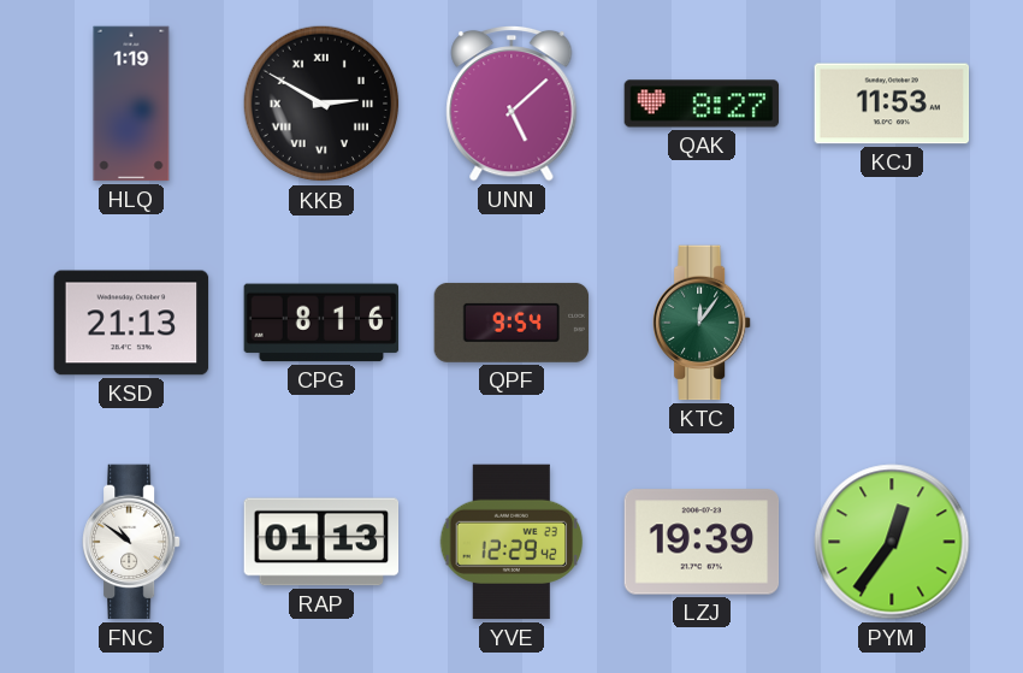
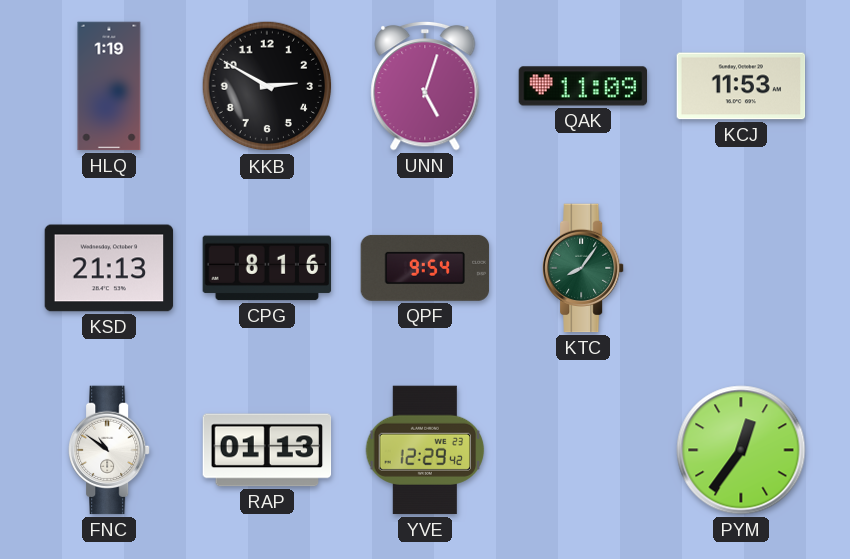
KKB numerals: Roman -> Arabic (267, 86)
UNN: 5:08 -> 5:03 (425, 86)
QAK: 8:27 -> 11:09 (583, 86)
KTC: 12:06 -> 8:06 (584, 268)
LZJ: 19:39 -> none (702, 542)
